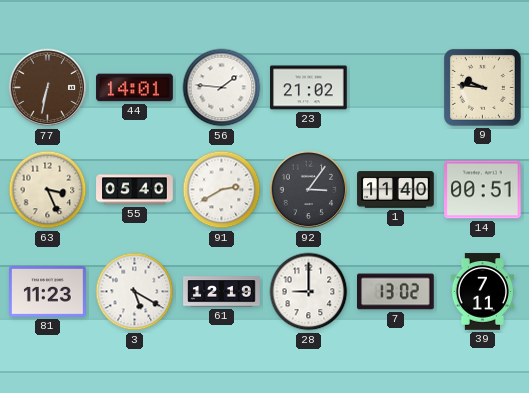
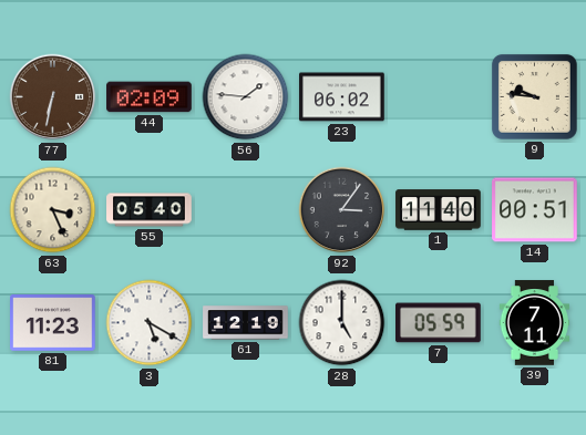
44: 14:01 -> 02:09 (150, 97)
23: 21:02 -> 06:02 (342, 97)
91: 2:40 -> none (222, 190)
28: 9:00 -> 5:00 (342, 323)
7: 13:02 -> 05:59 (439, 323)
